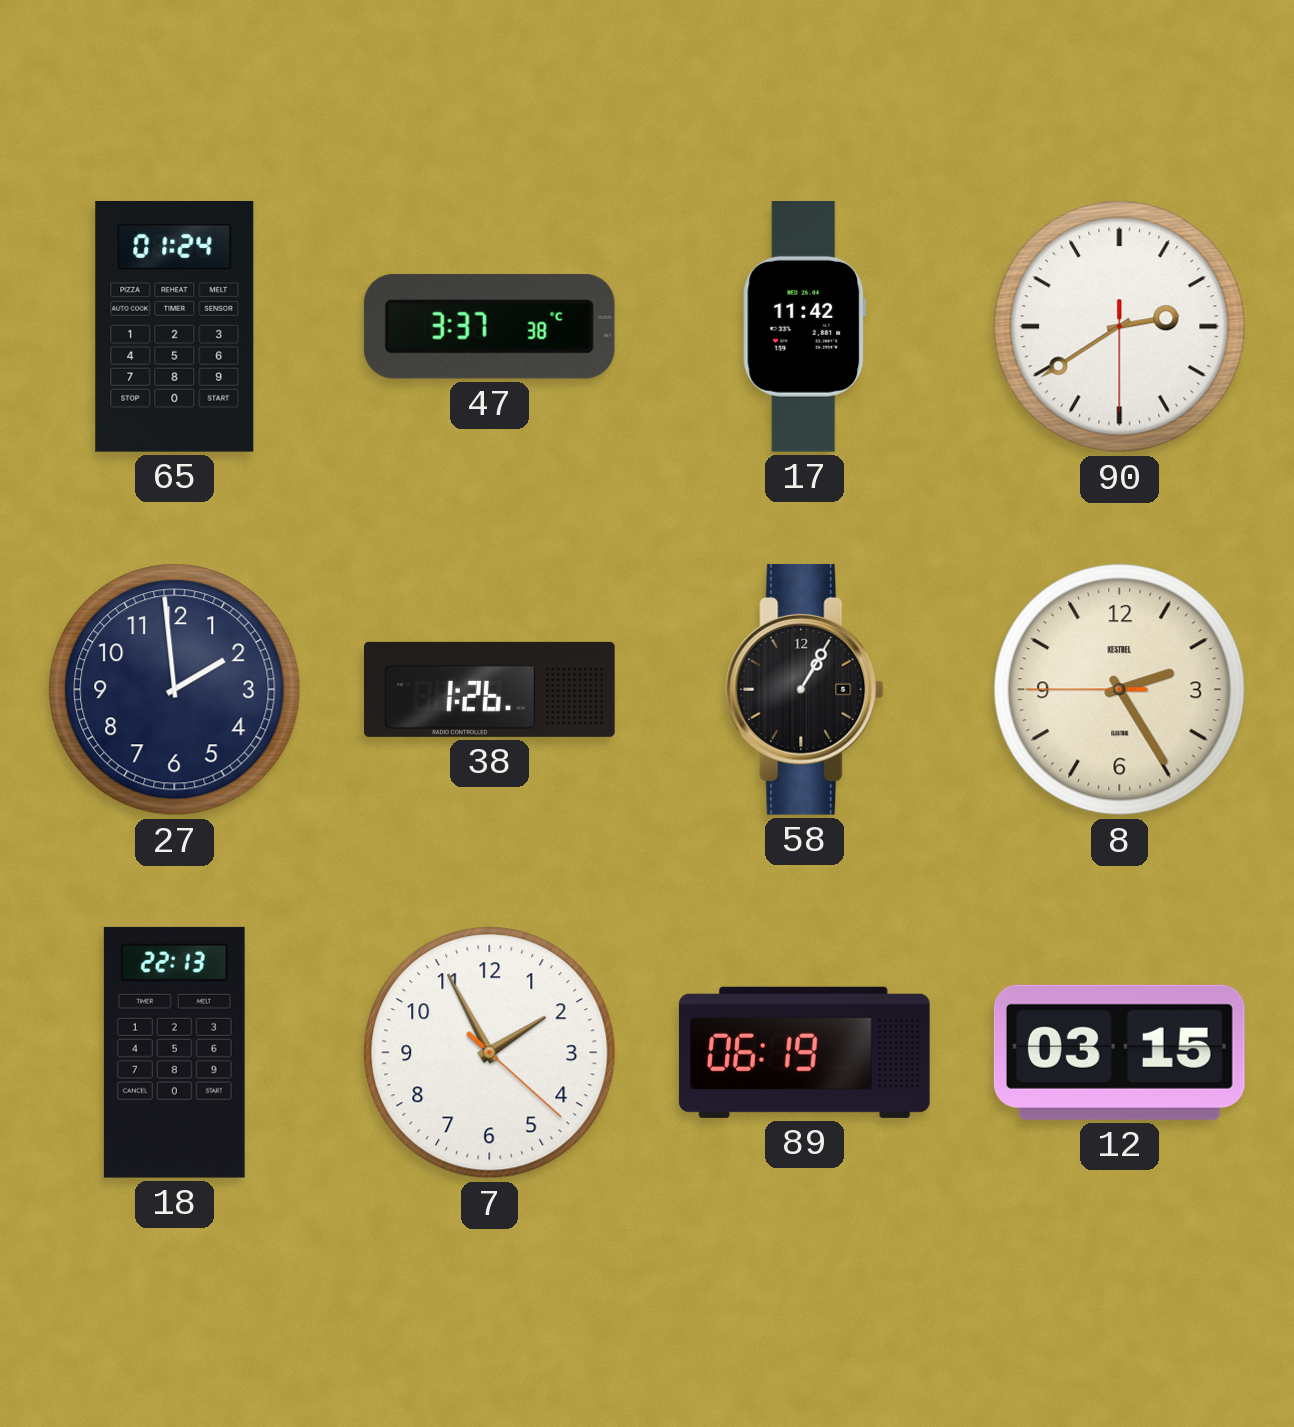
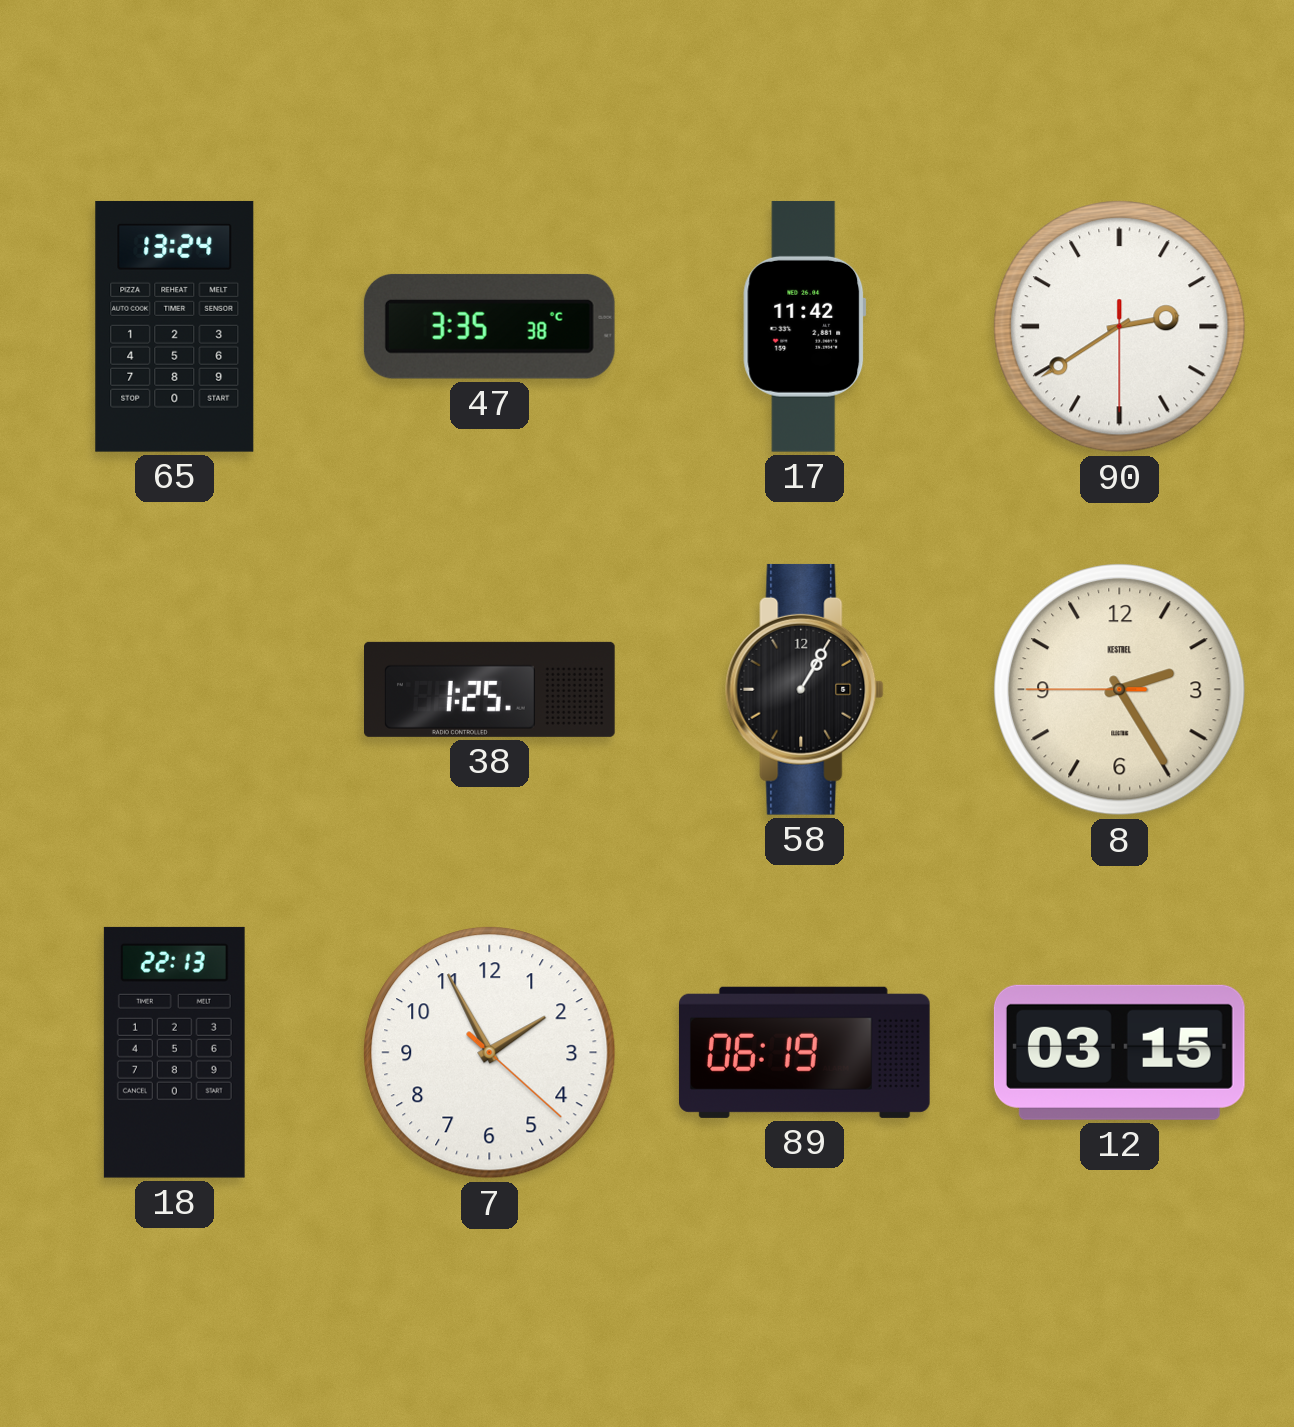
65: 01:24 -> 13:24 (175, 326)
47: 3:37 -> 3:35 (489, 326)
27: 1:59 -> none (175, 690)
38: 1:26 -> 1:25 (490, 689)
